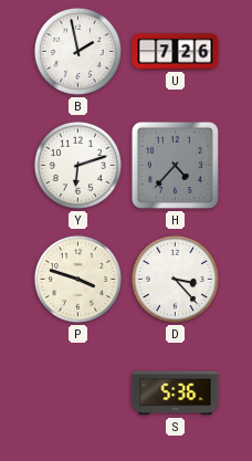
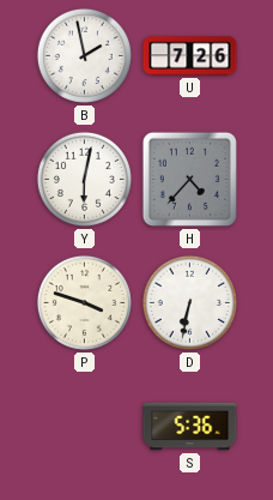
Y: 6:12 -> 6:02 (84, 179)
D: 3:23 -> 6:32 (189, 302)
